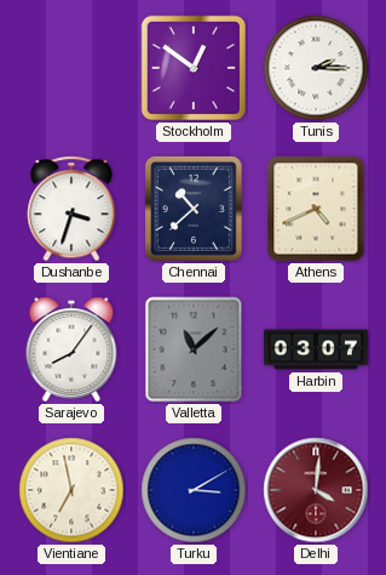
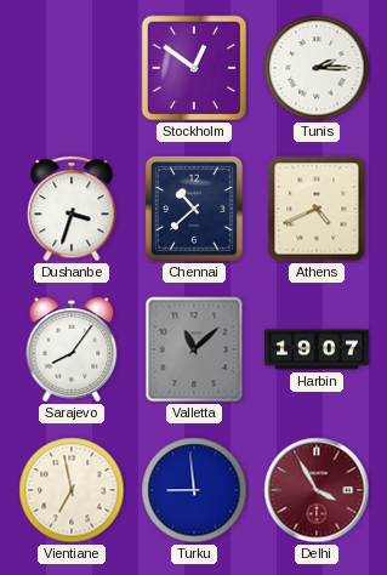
Harbin: 03:07 -> 19:07 (317, 349)
Turku: 3:10 -> 8:59 (194, 490)
Delhi: 4:01 -> 3:55 (317, 490)
